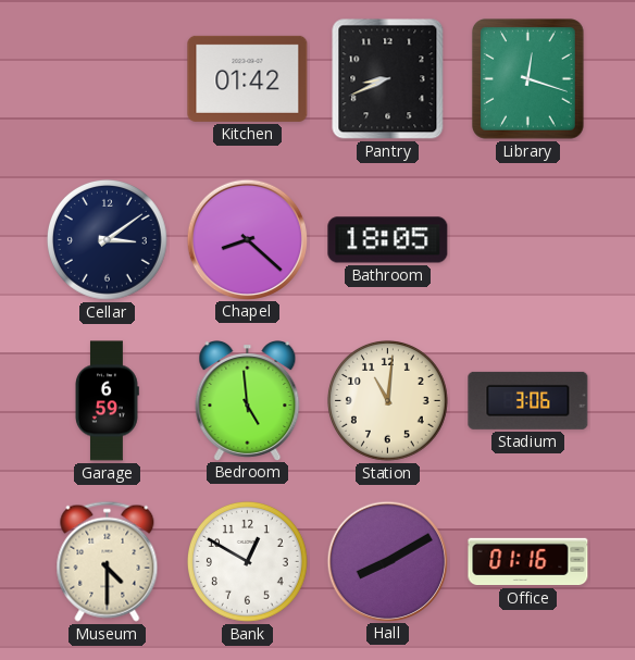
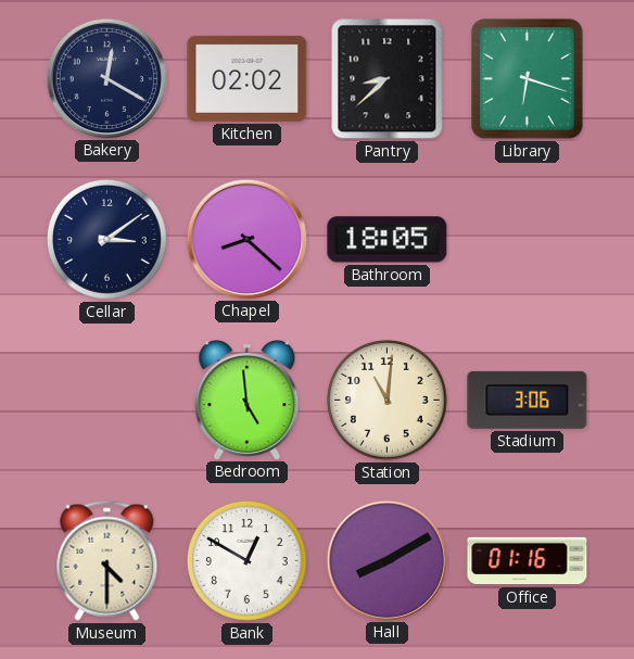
Bakery: none -> 12:20 (106, 78)
Kitchen: 01:42 -> 02:02 (248, 78)
Pantry: 8:41 -> 8:38 (388, 79)
Library: 12:18 -> 6:18 (528, 79)
Garage: 6:59 -> none (108, 401)
